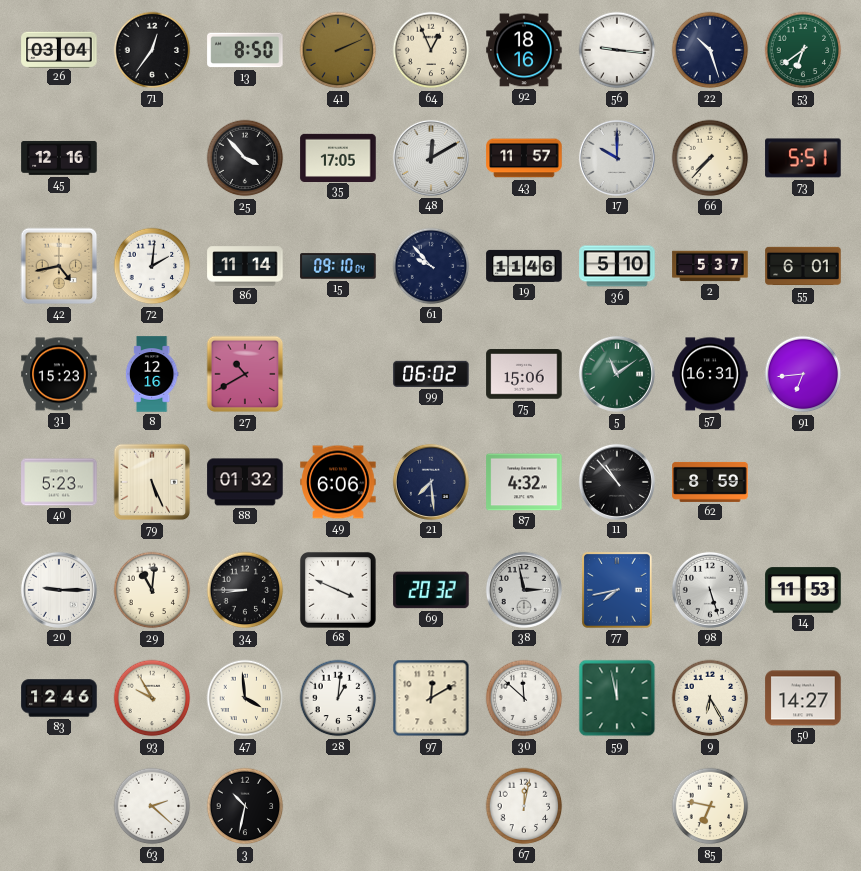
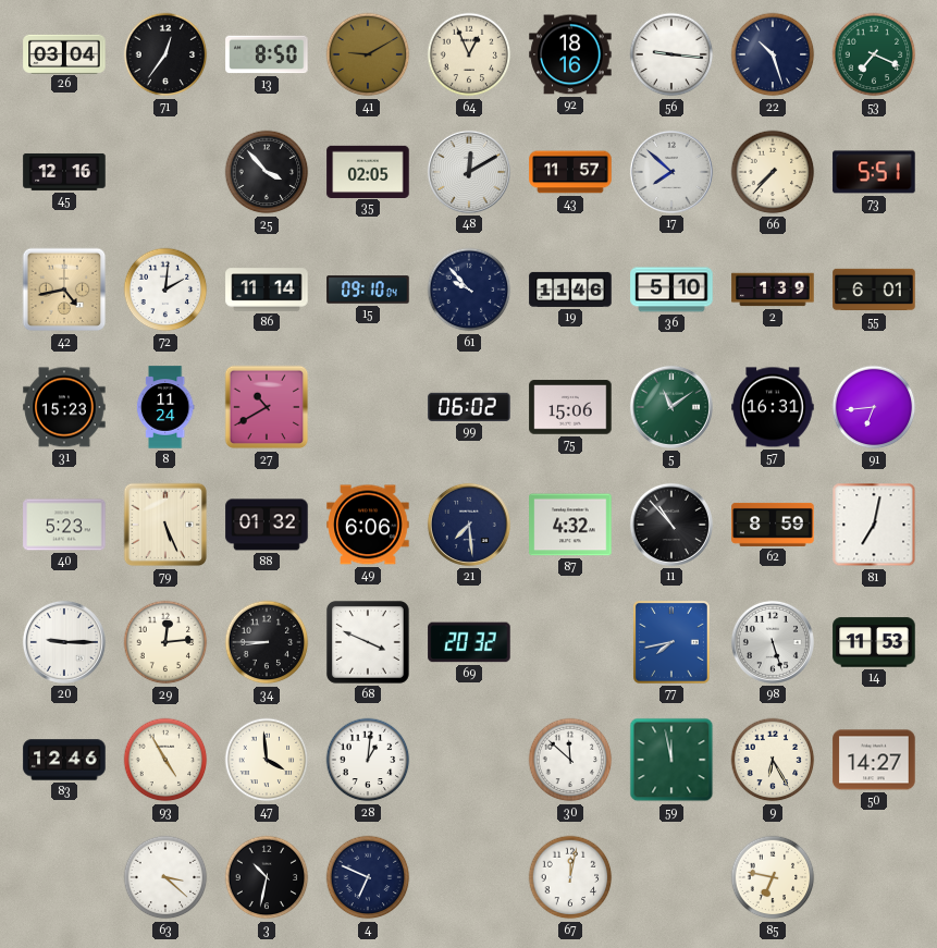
41: 2:11 -> 9:10 (368, 54)
53: 6:39 -> 7:19 (874, 54)
35: 17:05 -> 02:05 (368, 171)
17: 10:00 -> 7:52 (671, 172)
2: 5:37 -> 1:39 (773, 290)
8: 12:16 -> 11:24 (165, 407)
81: none -> 7:02 (874, 525)
29: 11:01 -> 12:14 (165, 642)
38: 2:58 -> none (524, 590)
93: 9:55 -> 4:55 (165, 760)
97: 12:10 -> none (431, 698)
63: 2:22 -> 3:22 (165, 877)
4: none -> 6:49 (368, 877)
